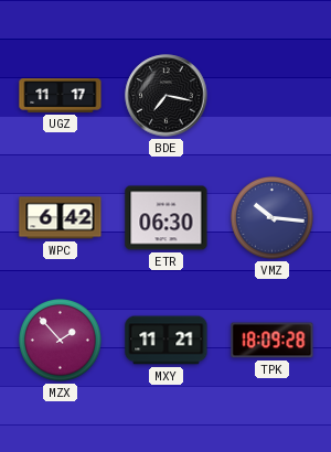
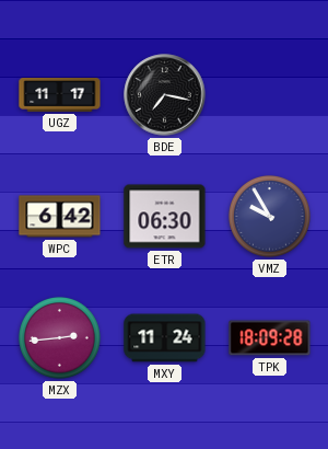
VMZ: 10:16 -> 9:55 (269, 216)
MZX: 1:53 -> 2:44 (59, 337)
MXY: 11:21 -> 11:24 (165, 338)
